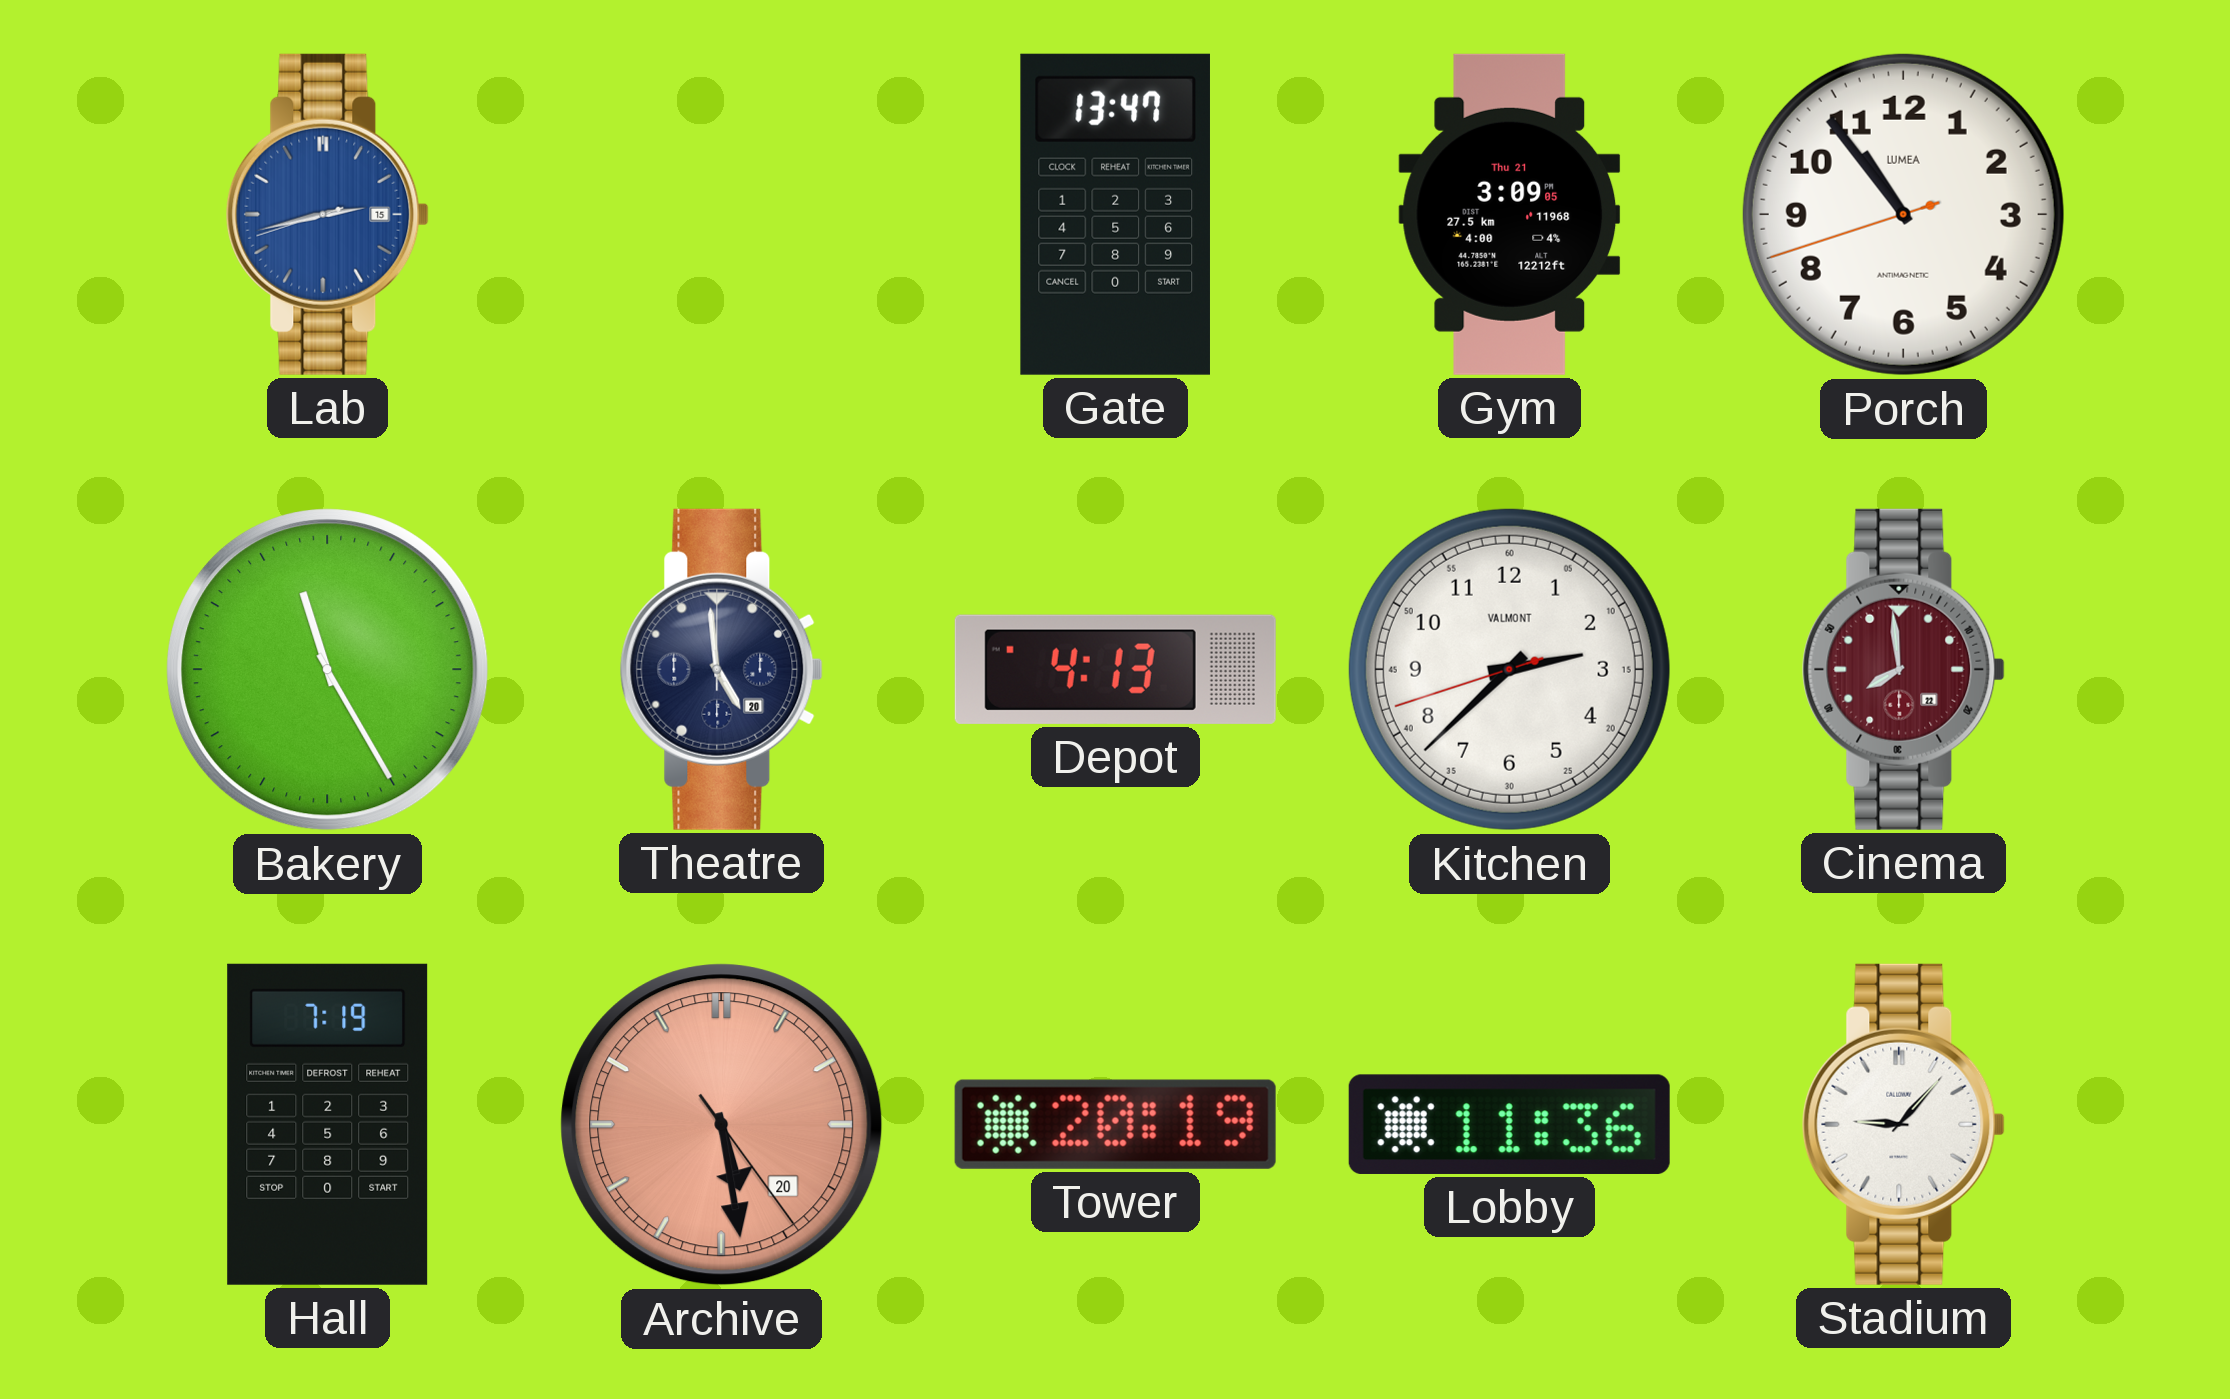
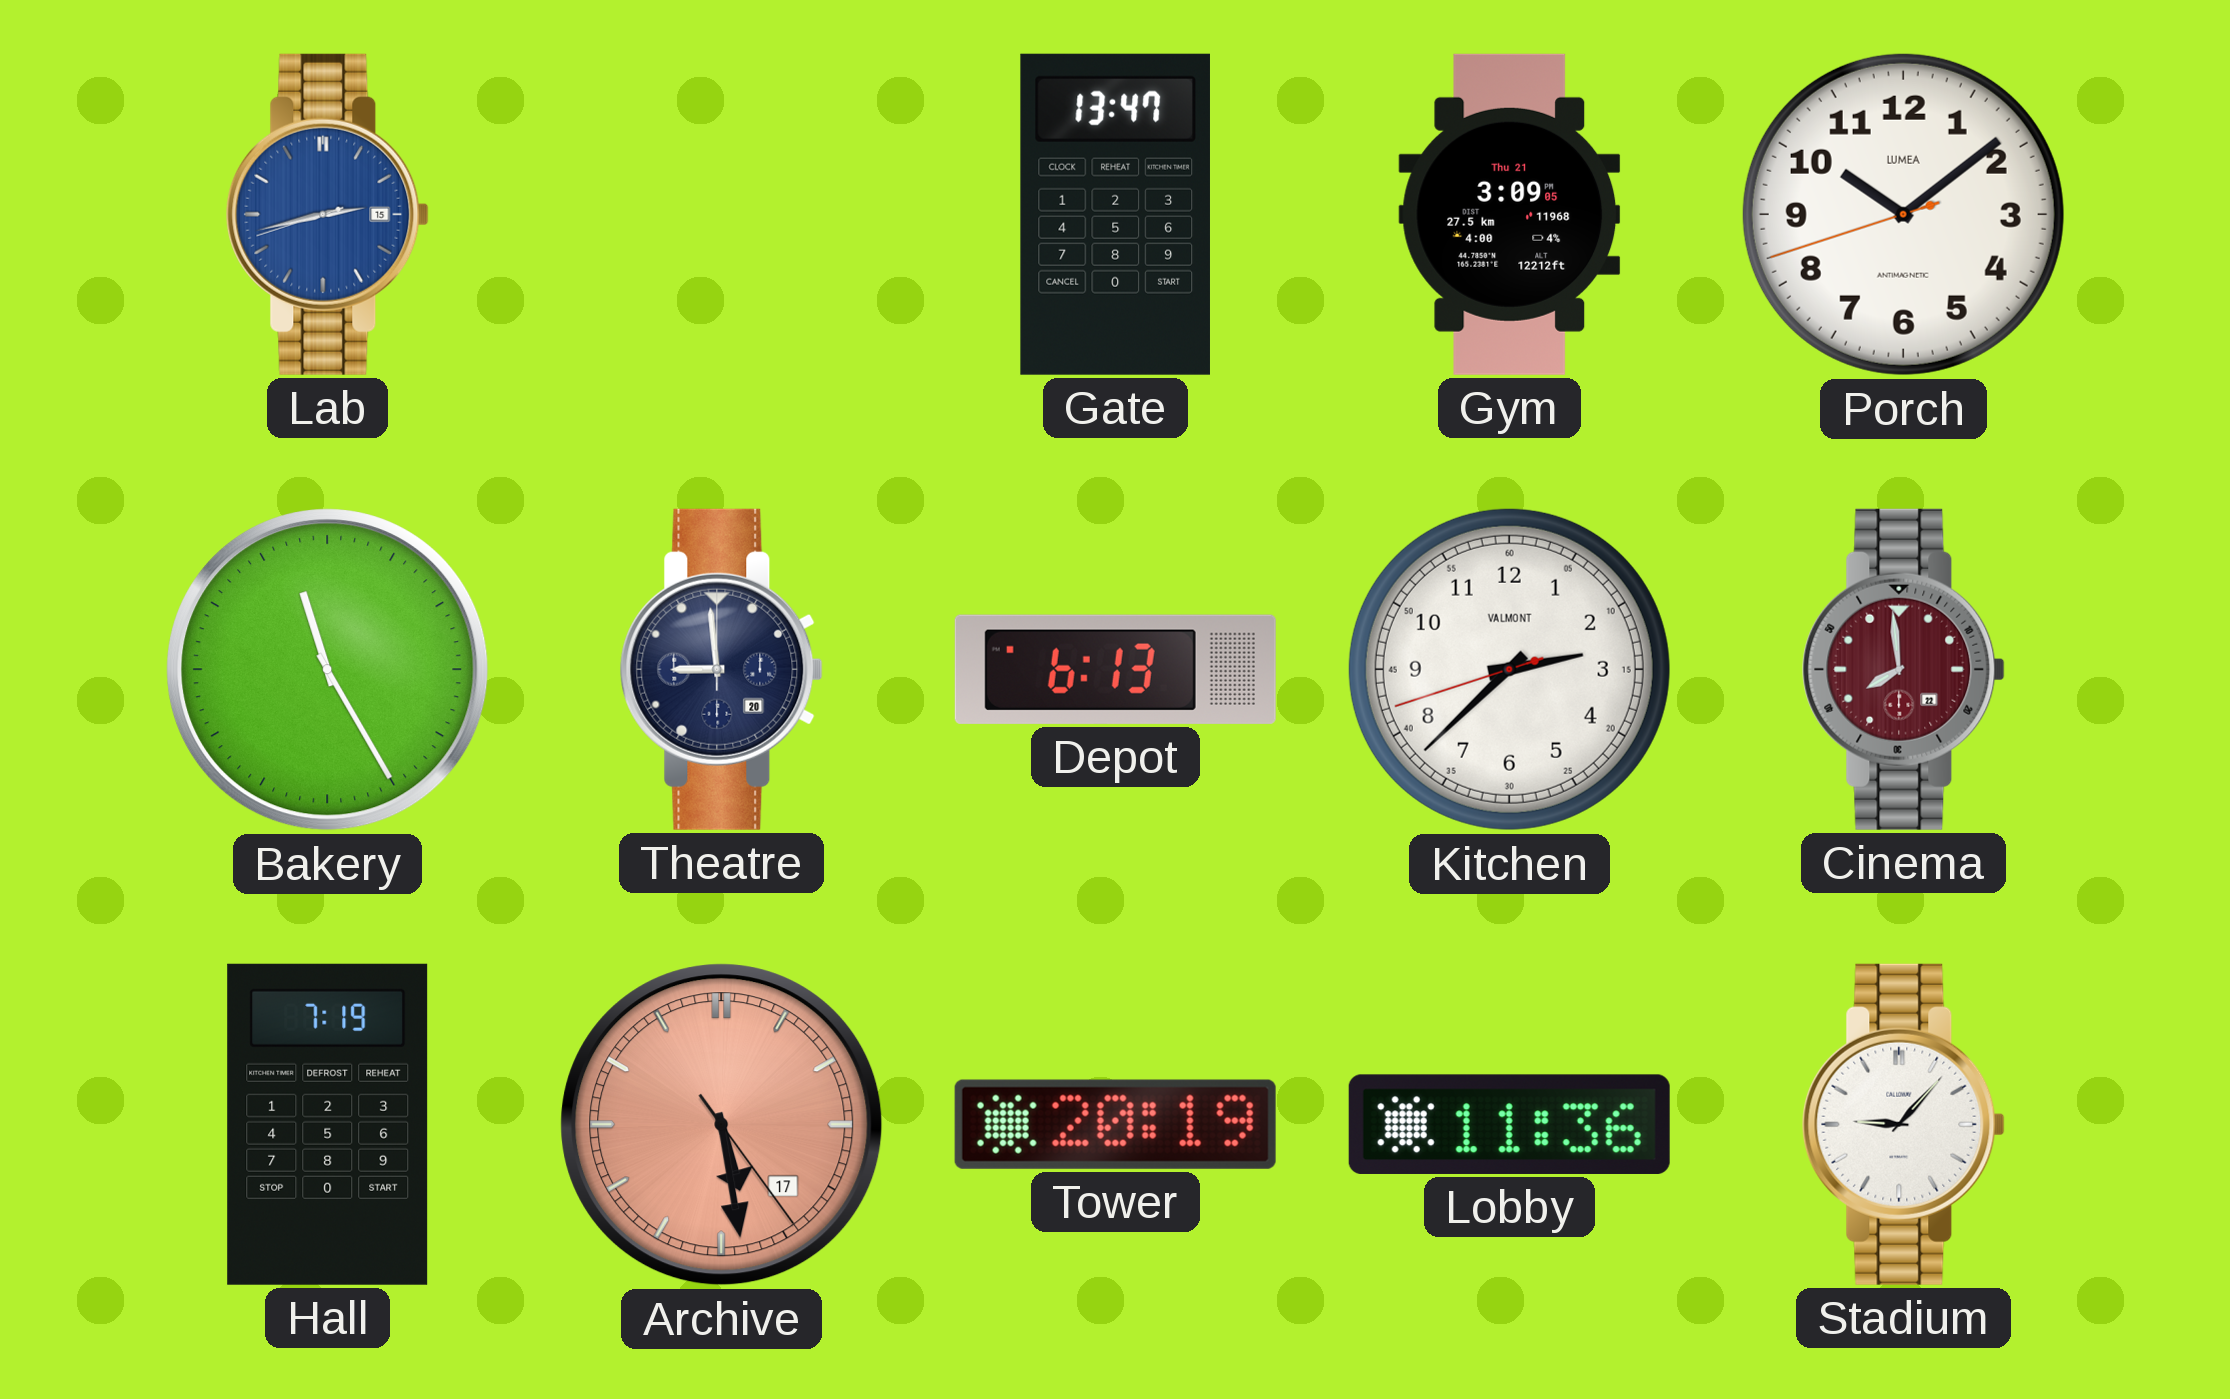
Porch: 10:53 -> 10:08 (1903, 214)
Theatre: 4:59 -> 8:59 (721, 669)
Depot: 4:13 -> 6:13 (1115, 669)
Archive date: 20 -> 17 (722, 1125)
